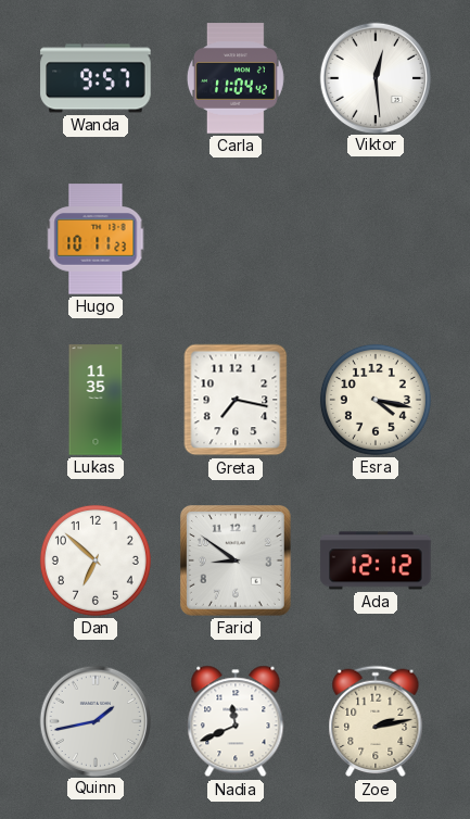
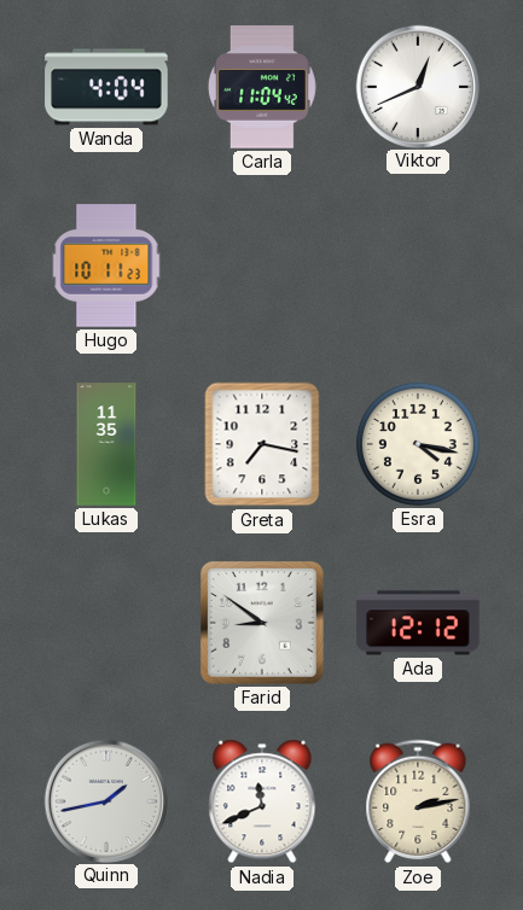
Wanda: 9:57 -> 4:04 (106, 87)
Viktor: 12:29 -> 12:41 (417, 86)
Dan: 6:52 -> none (96, 560)
